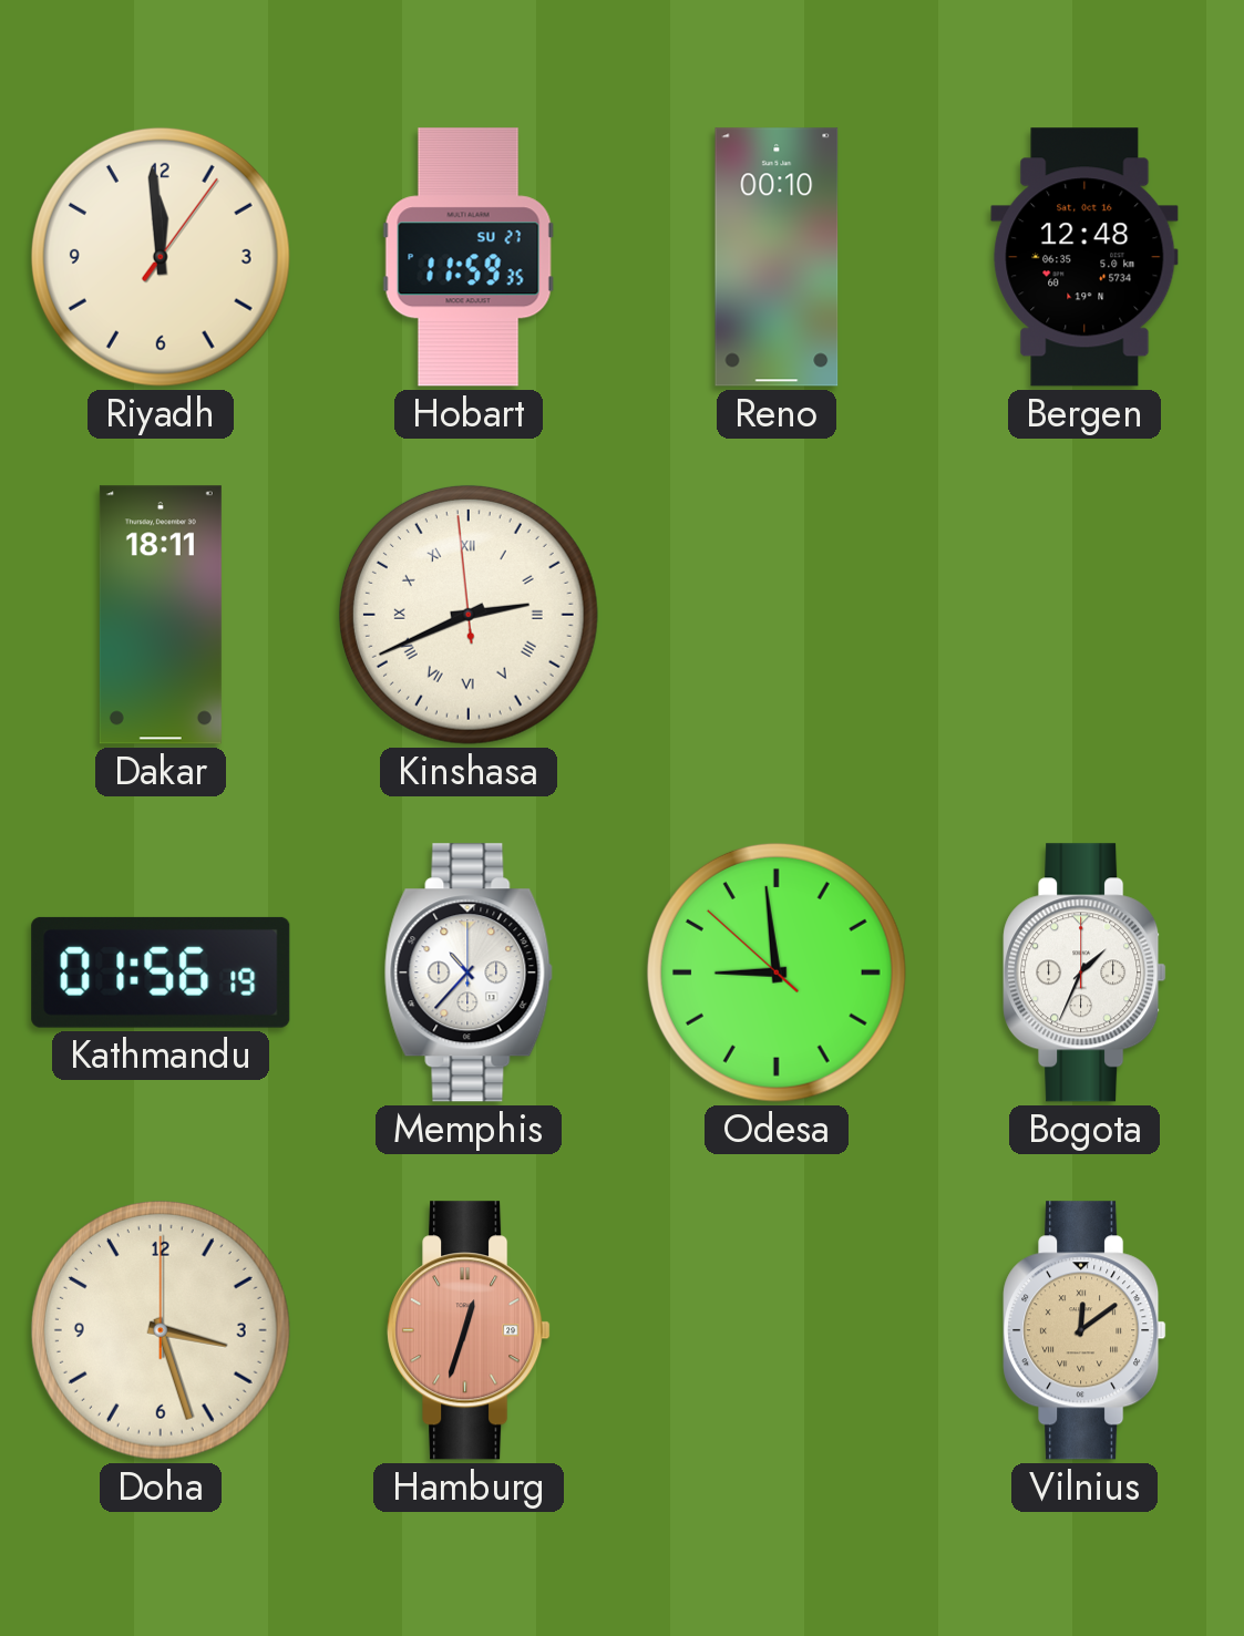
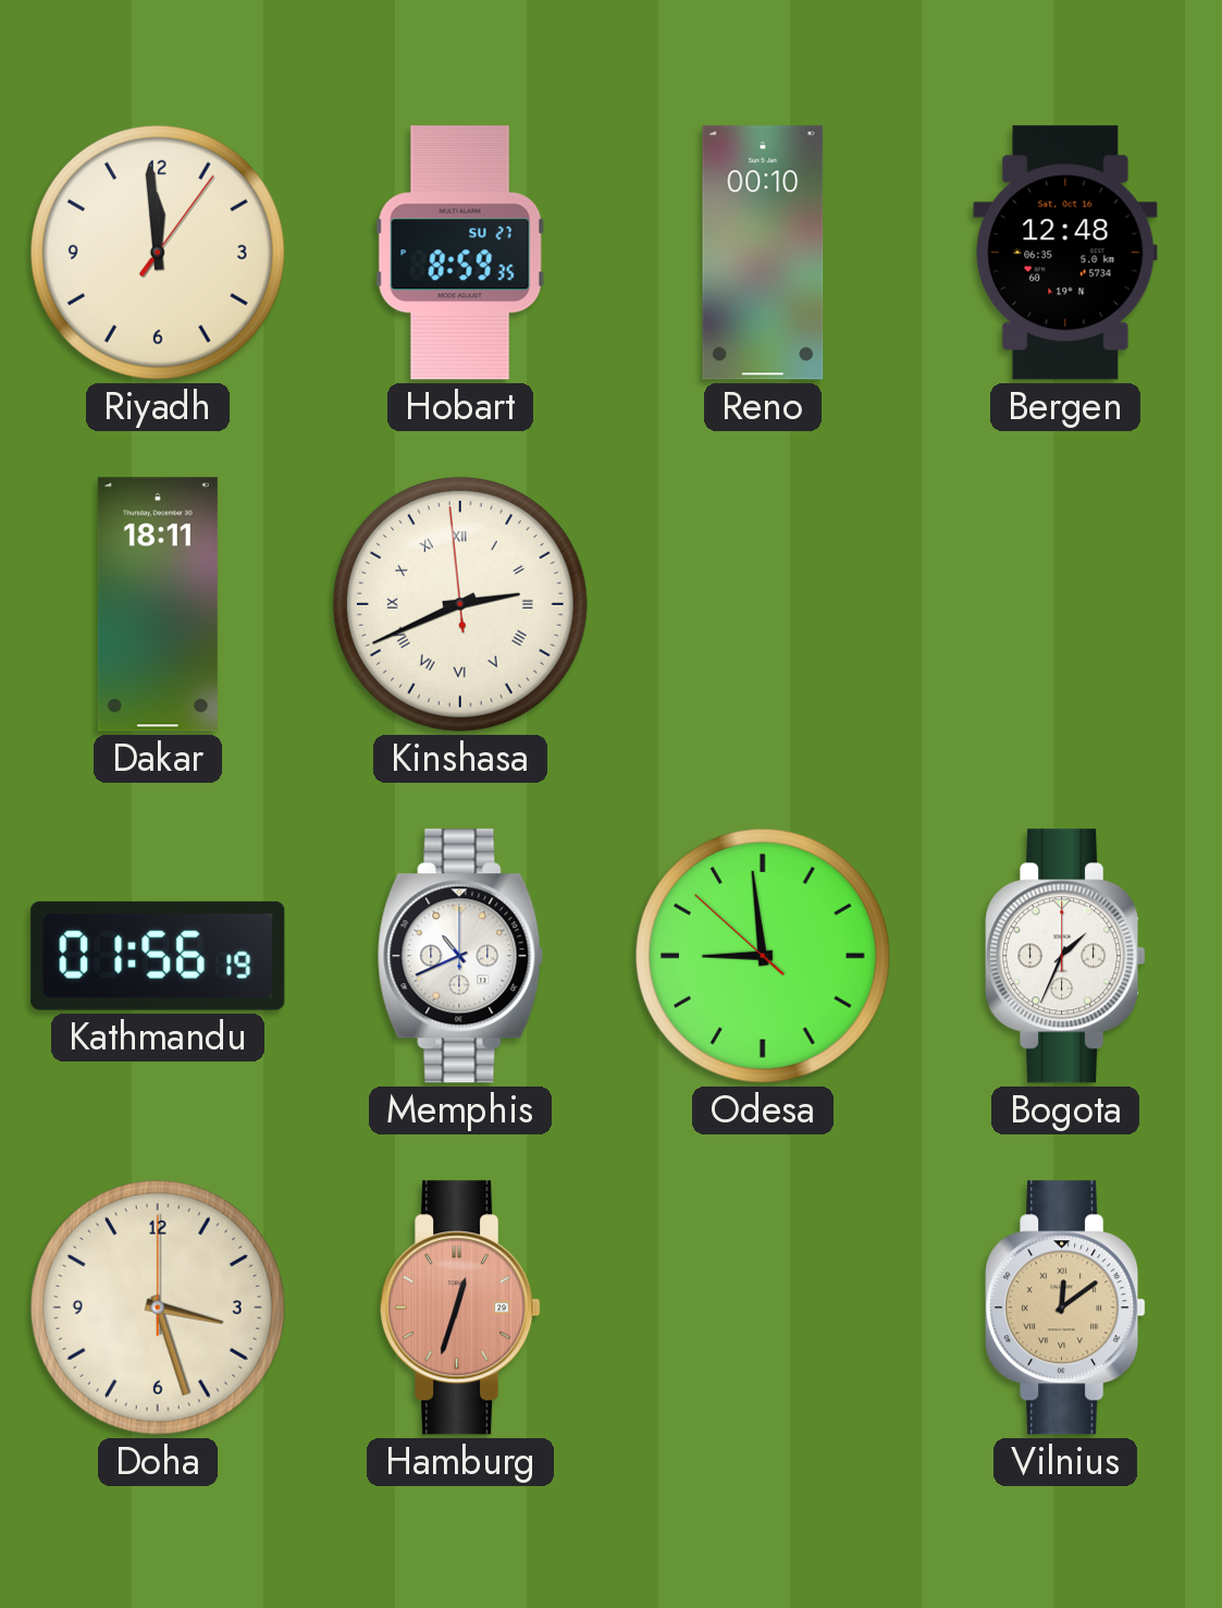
Hobart: 11:59 -> 8:59 (460, 253)
Memphis: 10:37 -> 10:41 (460, 956)
